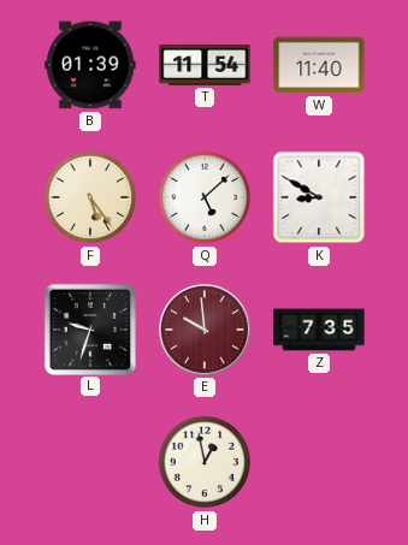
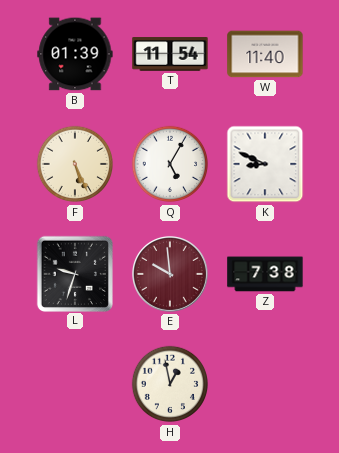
F: 5:24 -> 5:26 (75, 164)
Q: 5:08 -> 5:05 (170, 164)
K: 8:50 -> 8:49 (265, 164)
Z: 7:35 -> 7:38 (265, 274)
